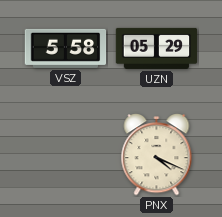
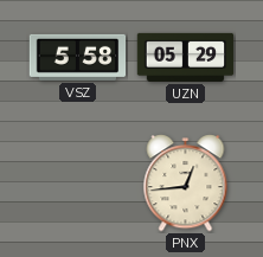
PNX: 4:19 -> 12:44 (186, 184)
